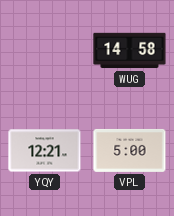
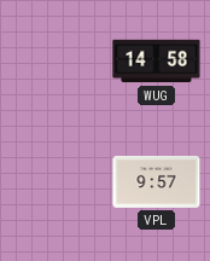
YQY: 12:21 -> none (45, 151)
VPL: 5:00 -> 9:57 (157, 181)
